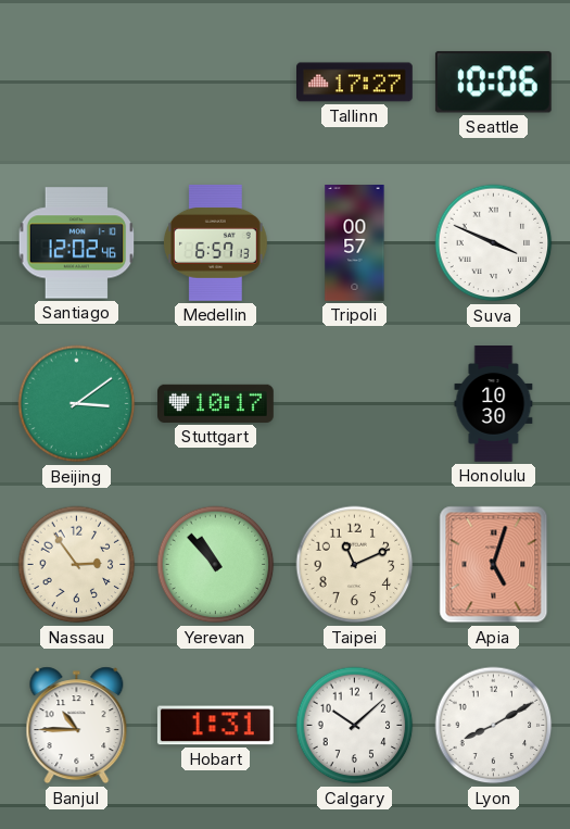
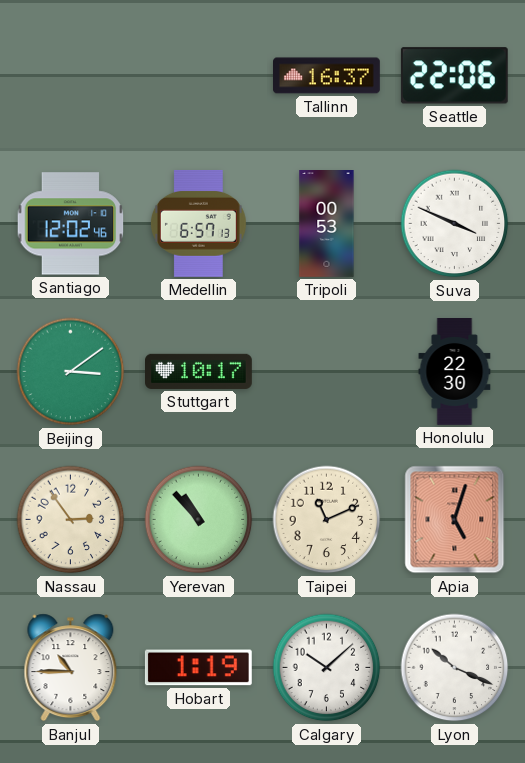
Tallinn: 17:27 -> 16:37 (327, 76)
Seattle: 10:06 -> 22:06 (454, 76)
Tripoli: 00:57 -> 00:53 (327, 224)
Honolulu: 10:30 -> 22:30 (455, 372)
Hobart: 1:31 -> 1:19 (198, 668)
Lyon: 8:10 -> 10:19 (455, 668)
